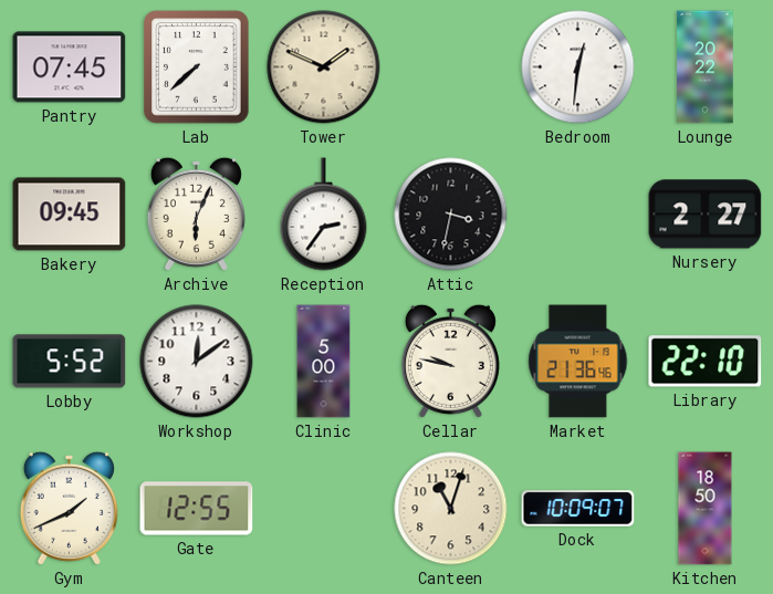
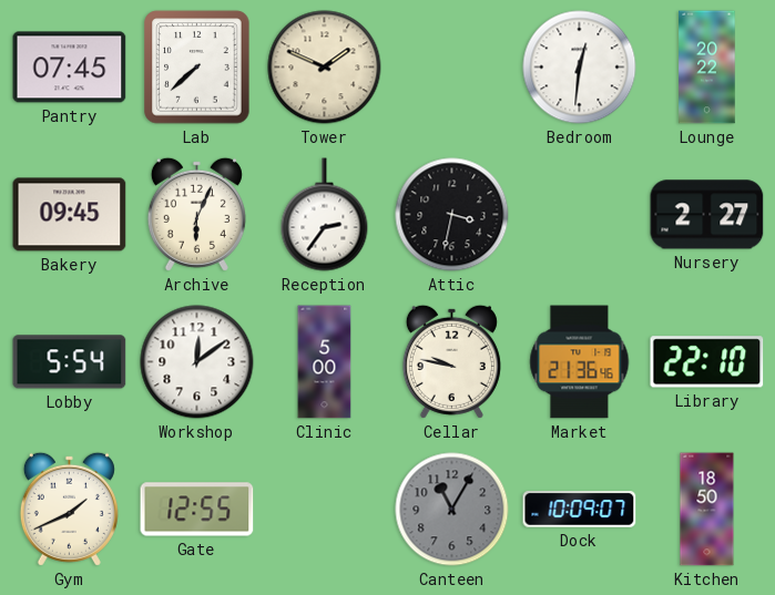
Lobby: 5:52 -> 5:54 (70, 362)
Canteen: 11:03 -> 11:05 (452, 510)
Canteen dial: cream -> grey (452, 510)
